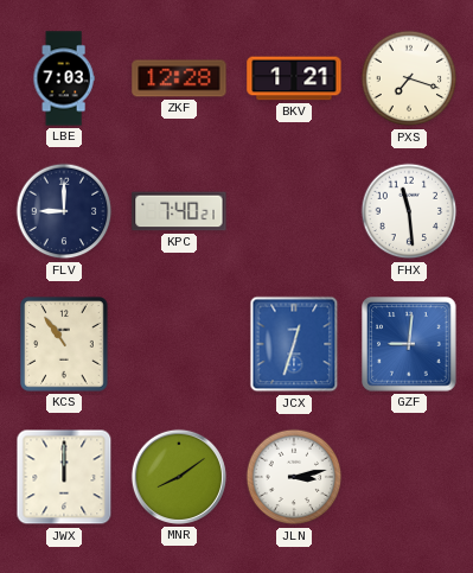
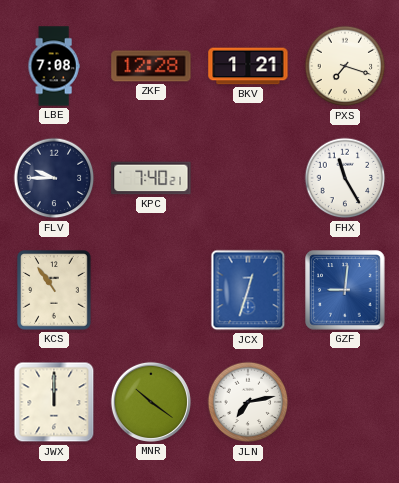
LBE: 7:03 -> 7:08 (54, 66)
FLV: 9:00 -> 9:45 (54, 178)
FHX: 11:29 -> 11:25 (345, 178)
MNR: 8:09 -> 10:21 (151, 402)
JLN: 3:13 -> 7:13 (248, 402)
